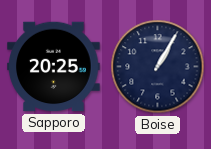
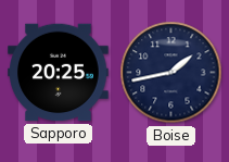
Boise: 1:05 -> 1:43 (171, 73)
